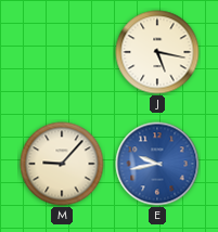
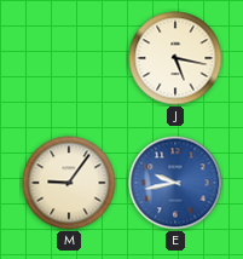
M: 9:07 -> 9:06 (69, 183)
